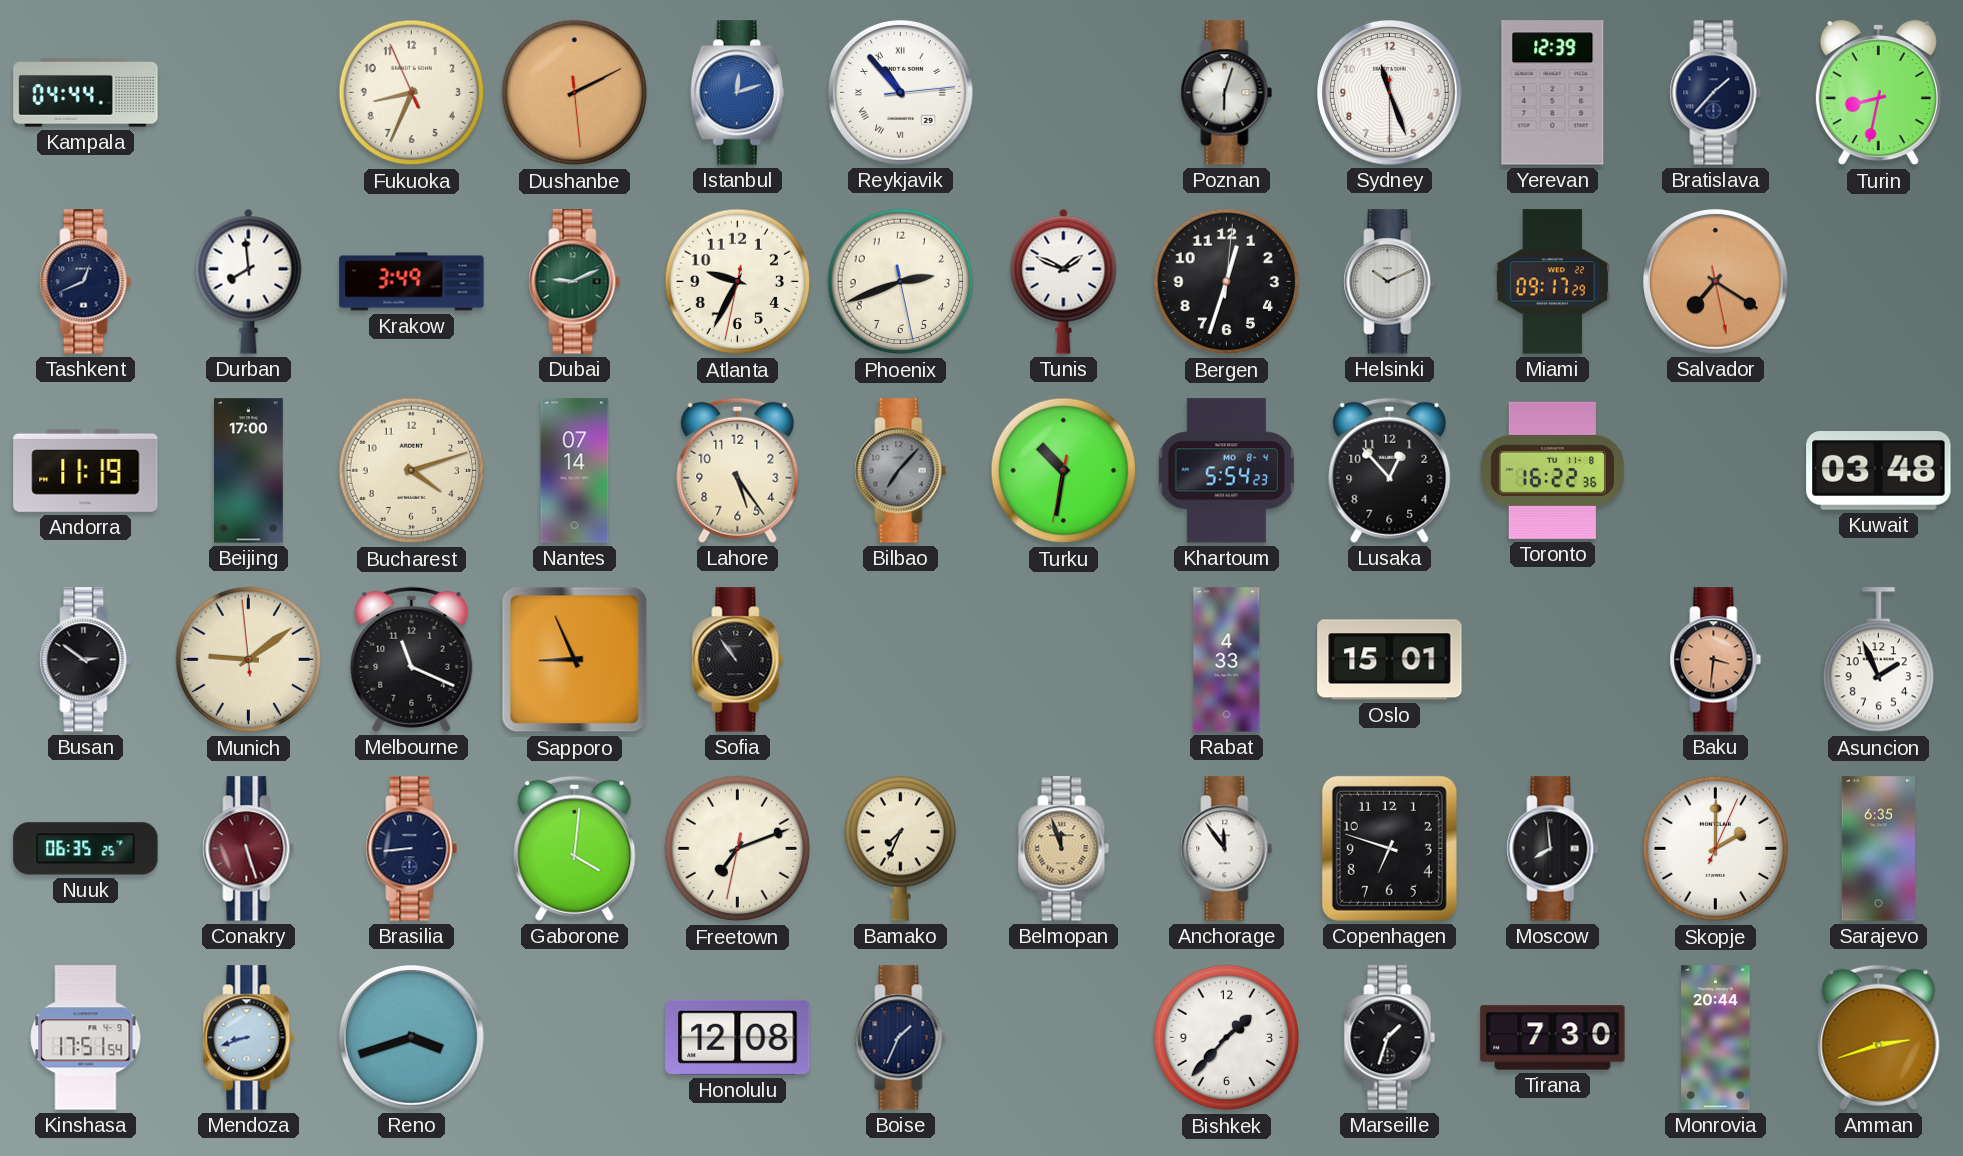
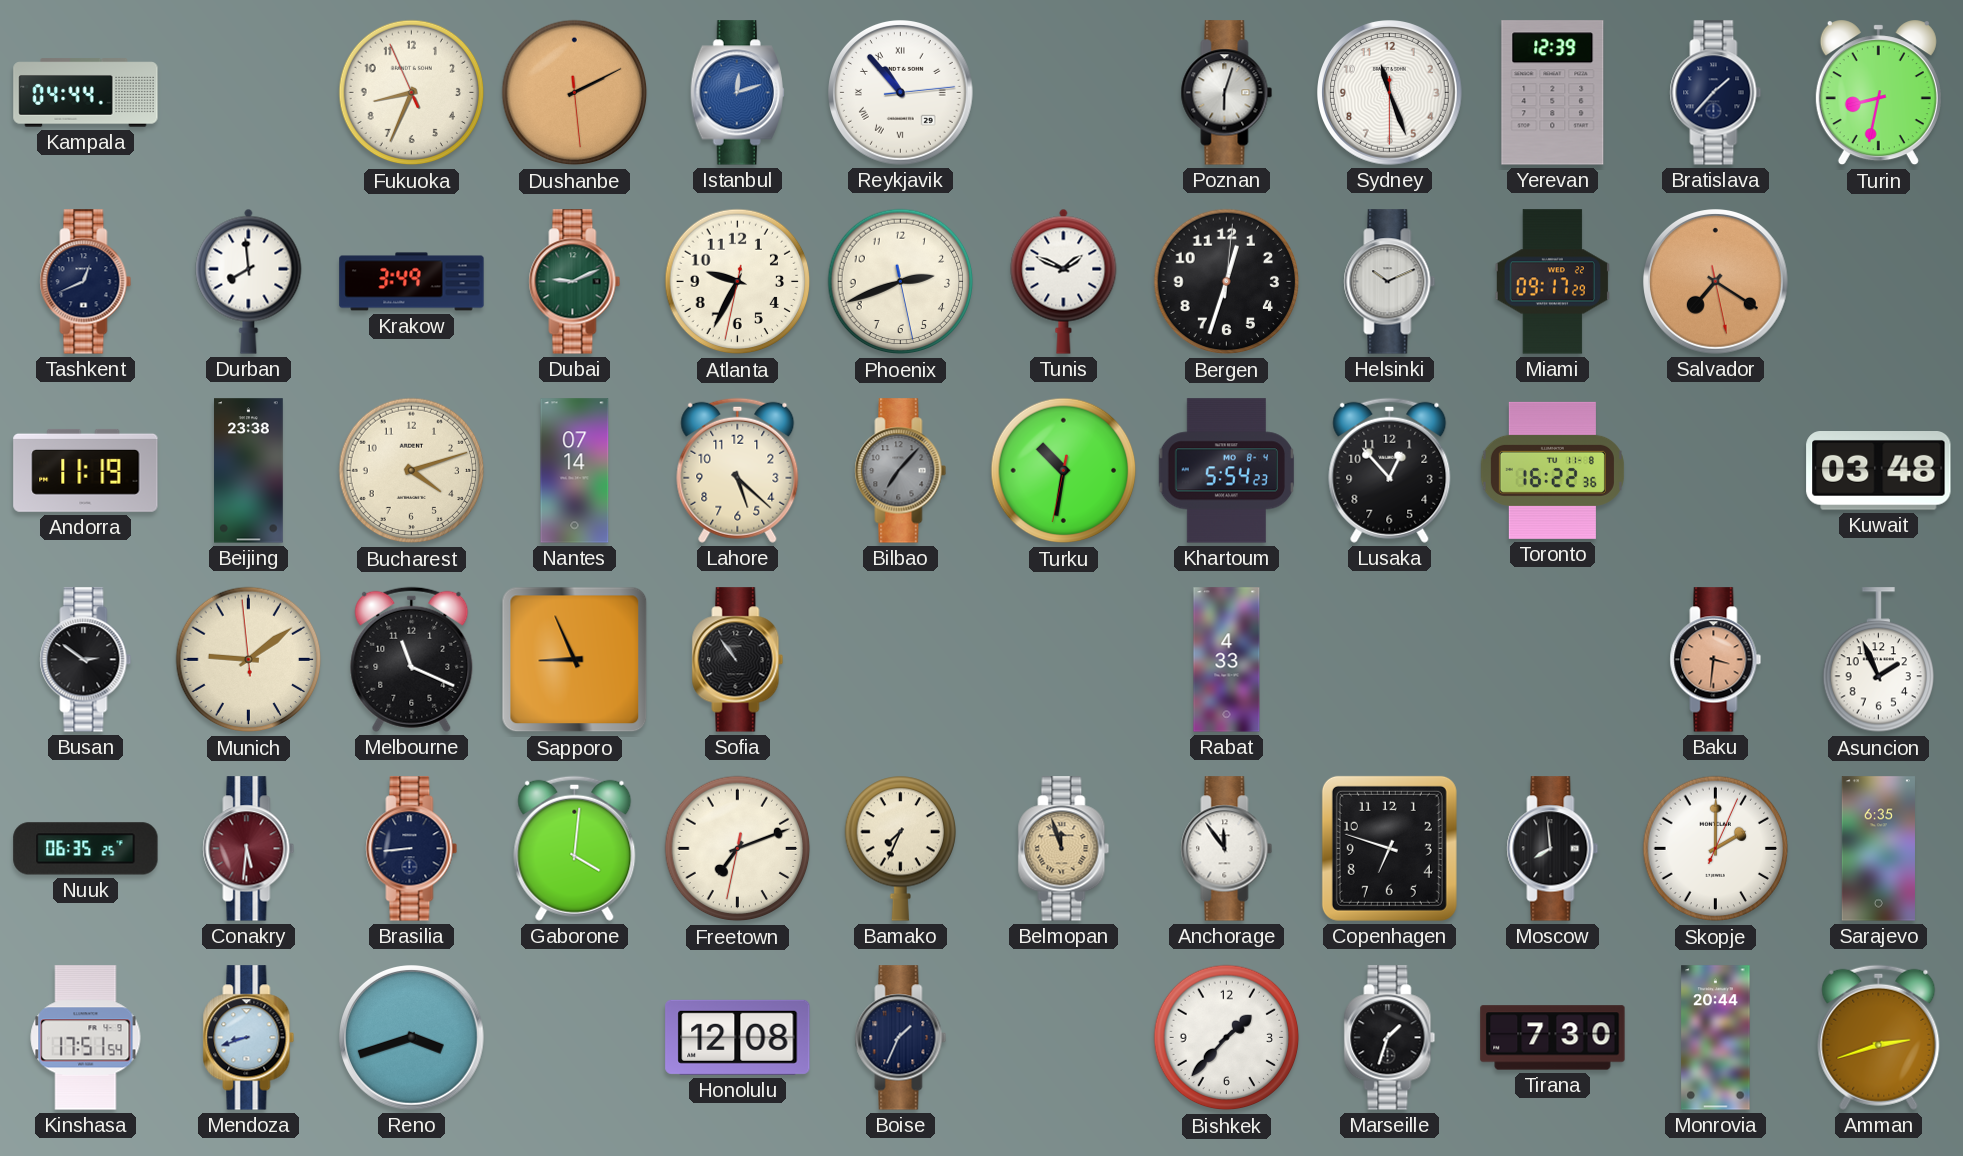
Beijing: 17:00 -> 23:38 (249, 471)
Lahore: 5:24 -> 5:22 (738, 470)
Oslo: 15:01 -> none (1390, 660)
Conakry: 5:27 -> 5:31 (249, 849)
